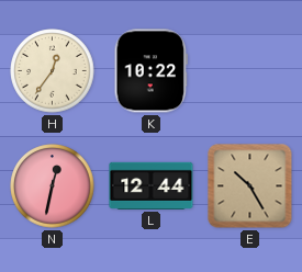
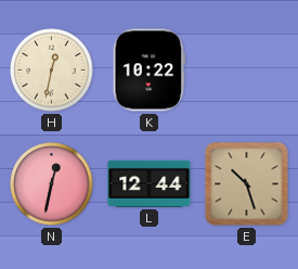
H: 12:36 -> 12:32 (52, 71)
E: 10:25 -> 10:27 (247, 184)
